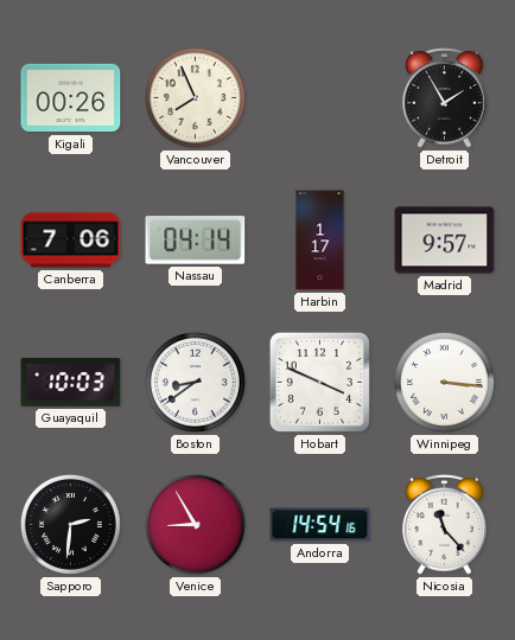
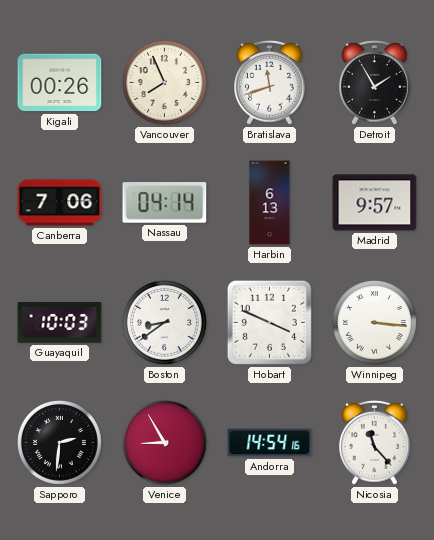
Bratislava: none -> 11:42 (270, 82)
Harbin: 1:17 -> 6:13 (270, 203)
